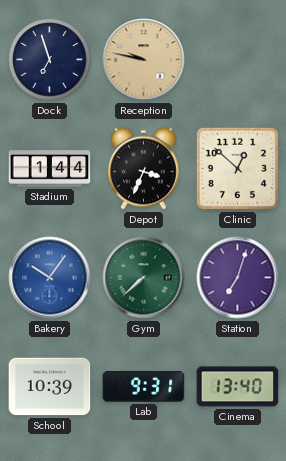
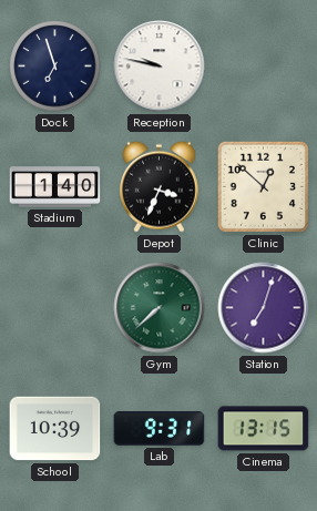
Reception dial: champagne -> white (160, 67)
Stadium: 1:44 -> 1:40 (55, 187)
Bakery: 10:06 -> none (50, 278)
Cinema: 13:40 -> 13:15 (264, 429)
